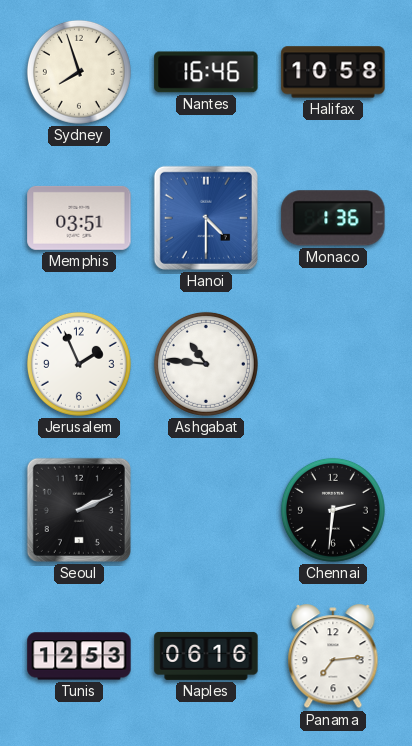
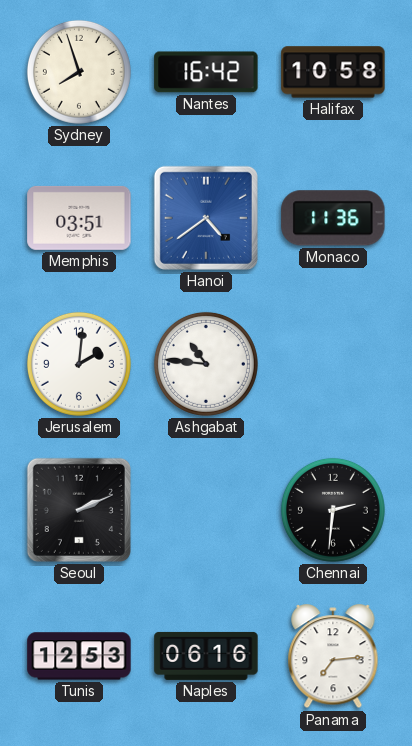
Nantes: 16:46 -> 16:42 (206, 72)
Hanoi: 4:30 -> 4:39 (206, 218)
Monaco: 1:36 -> 11:36 (333, 218)
Jerusalem: 1:56 -> 2:01 (79, 364)
